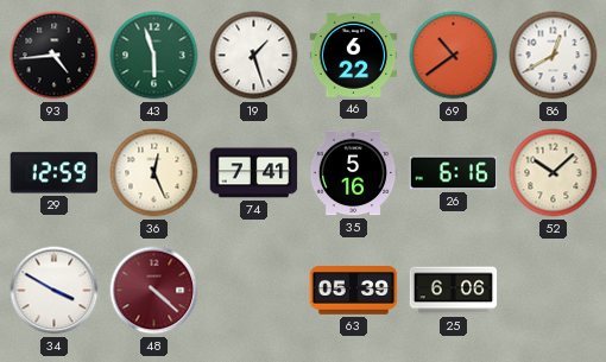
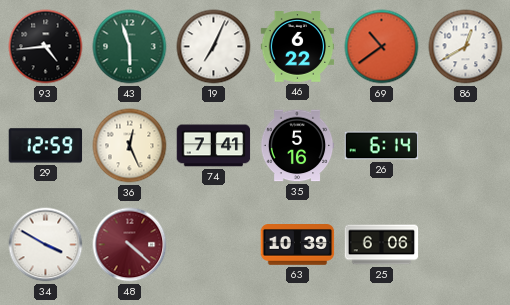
19: 1:27 -> 7:04 (214, 47)
26: 6:16 -> 6:14 (382, 146)
52: 10:08 -> none (554, 173)
63: 05:39 -> 10:39 (298, 245)
